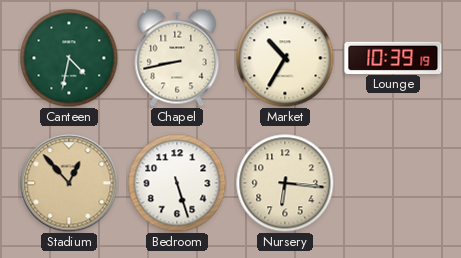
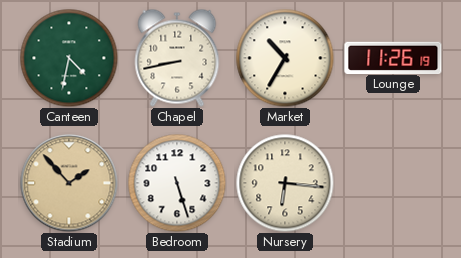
Lounge: 10:39 -> 11:26 (393, 57)
Stadium: 12:53 -> 1:53 (69, 183)
